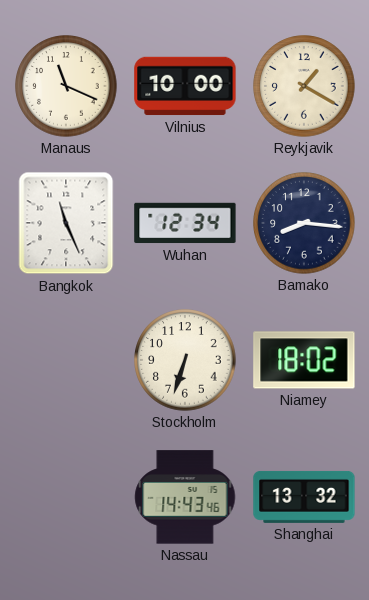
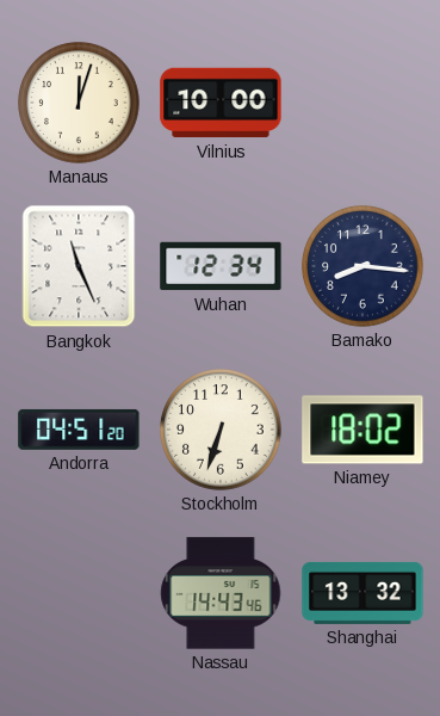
Manaus: 11:19 -> 12:03 (79, 103)
Reykjavik: 1:20 -> none (304, 86)
Andorra: none -> 04:51 (79, 430)
